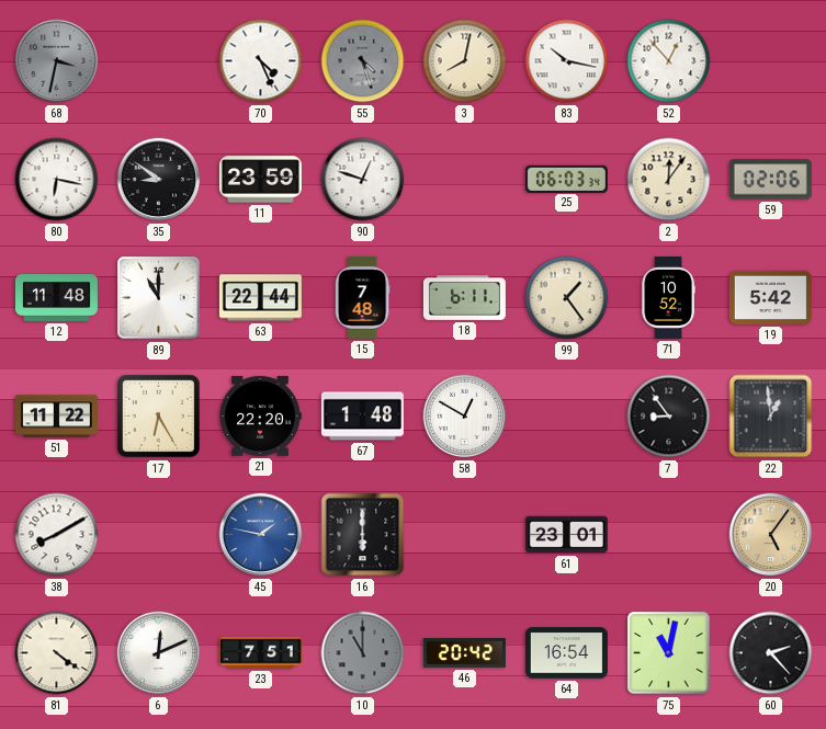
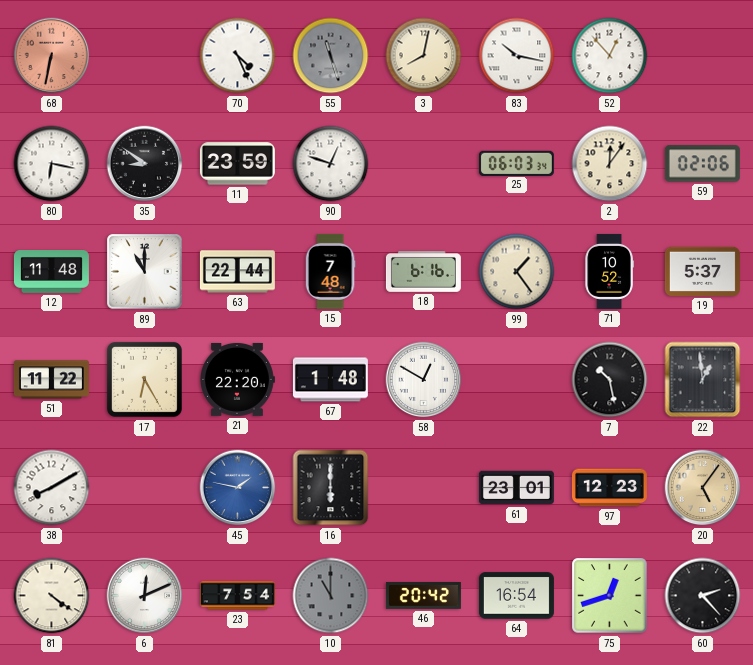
68: 3:32 -> 6:32 (52, 56)
68 dial: grey -> salmon (52, 56)
55: 4:27 -> 11:27 (331, 56)
18: 6:11 -> 6:16 (423, 272)
19: 5:42 -> 5:37 (702, 271)
7: 8:54 -> 10:28 (610, 380)
97: none -> 12:23 (609, 488)
23: 7:51 -> 7:54 (237, 596)
75: 11:02 -> 12:42 (610, 596)
